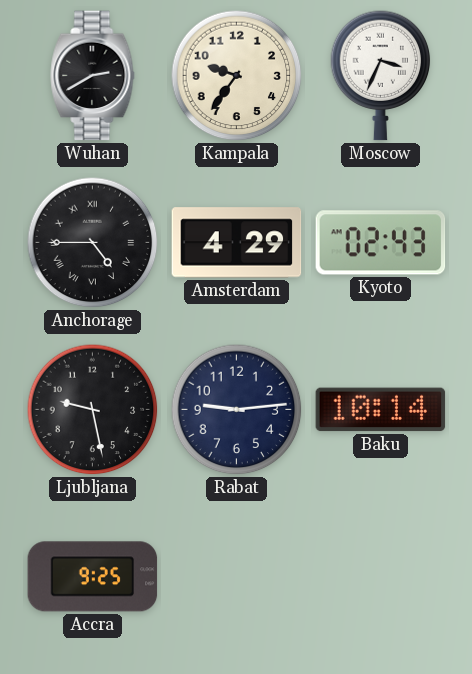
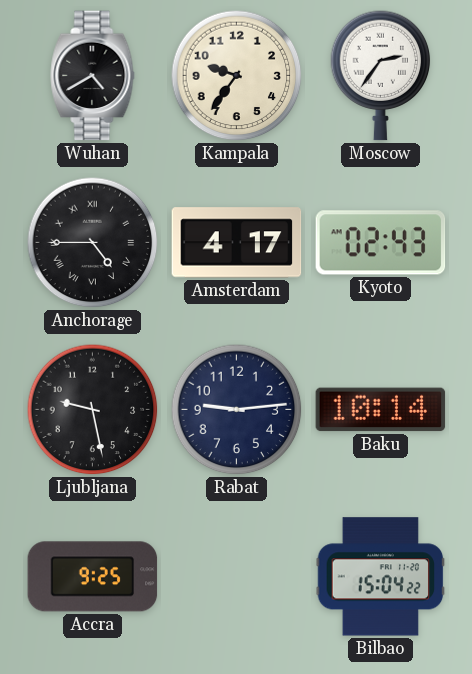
Wuhan: 2:40 -> 4:40 (93, 76)
Moscow: 3:34 -> 2:36 (381, 76)
Amsterdam: 4:29 -> 4:17 (237, 243)
Bilbao: none -> 15:04 (381, 577)
